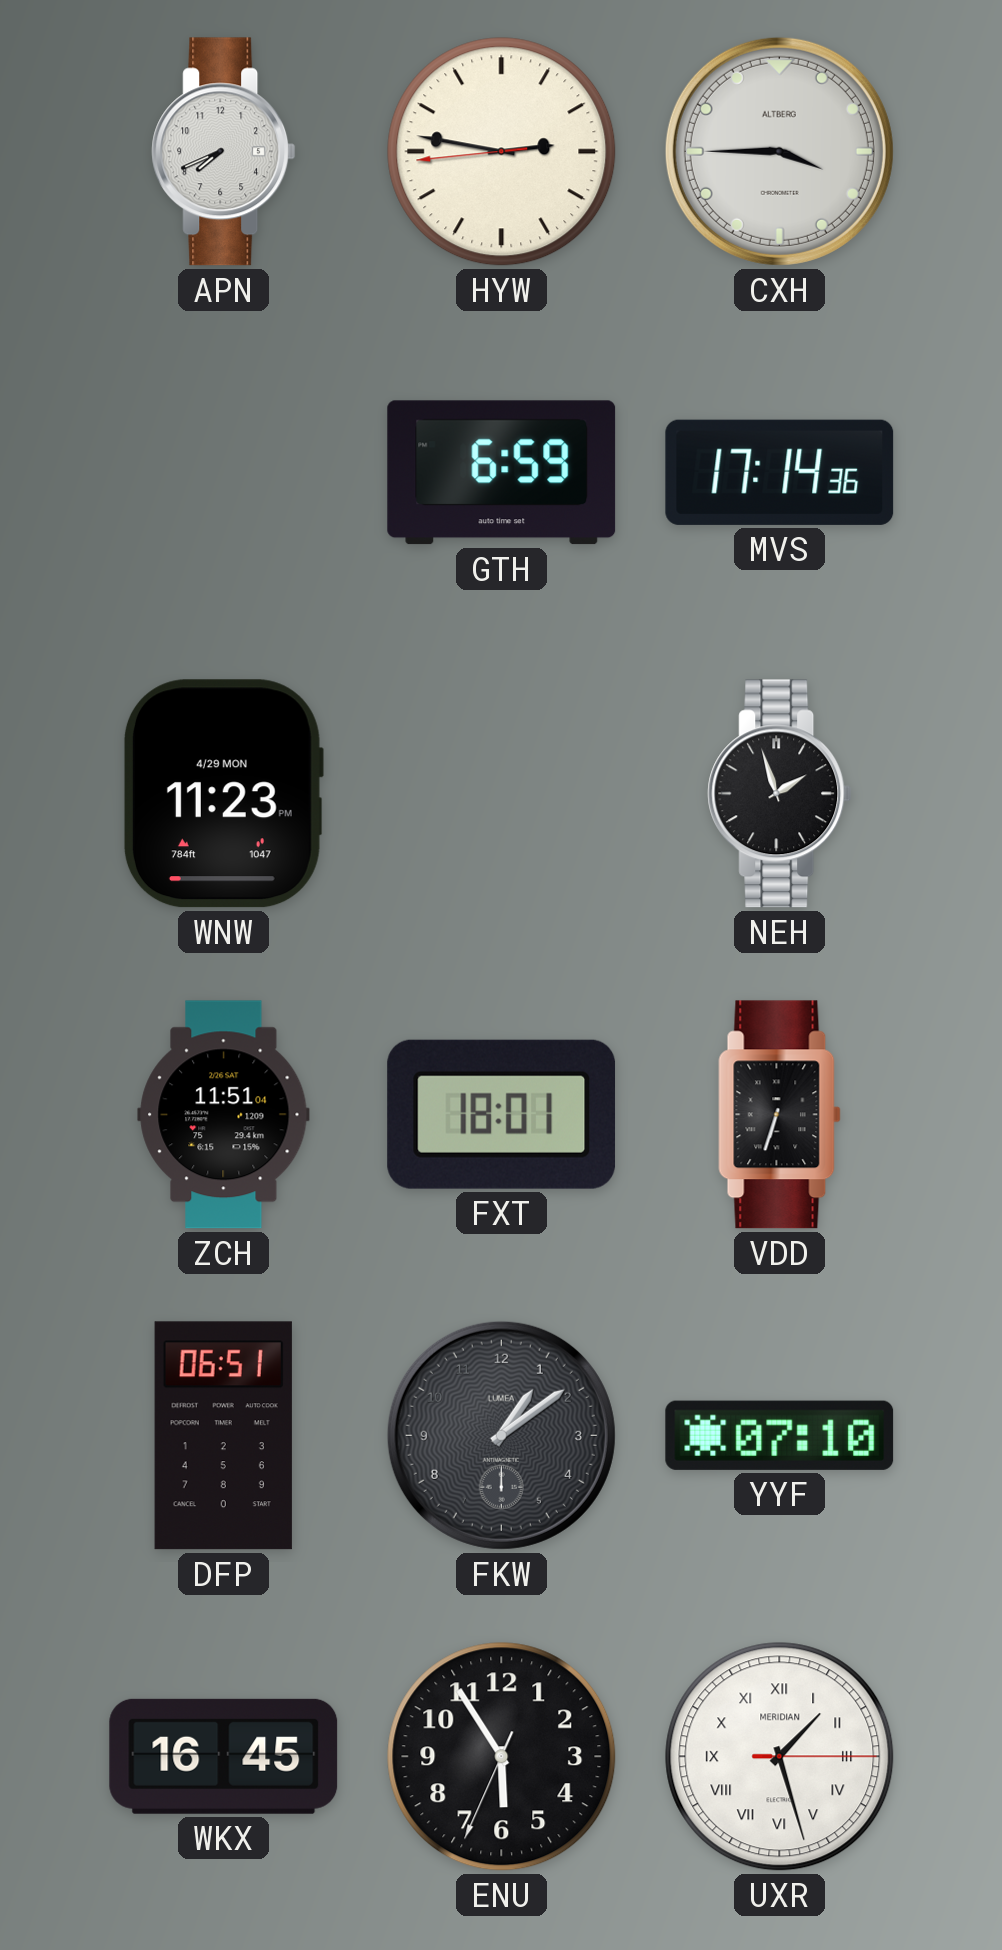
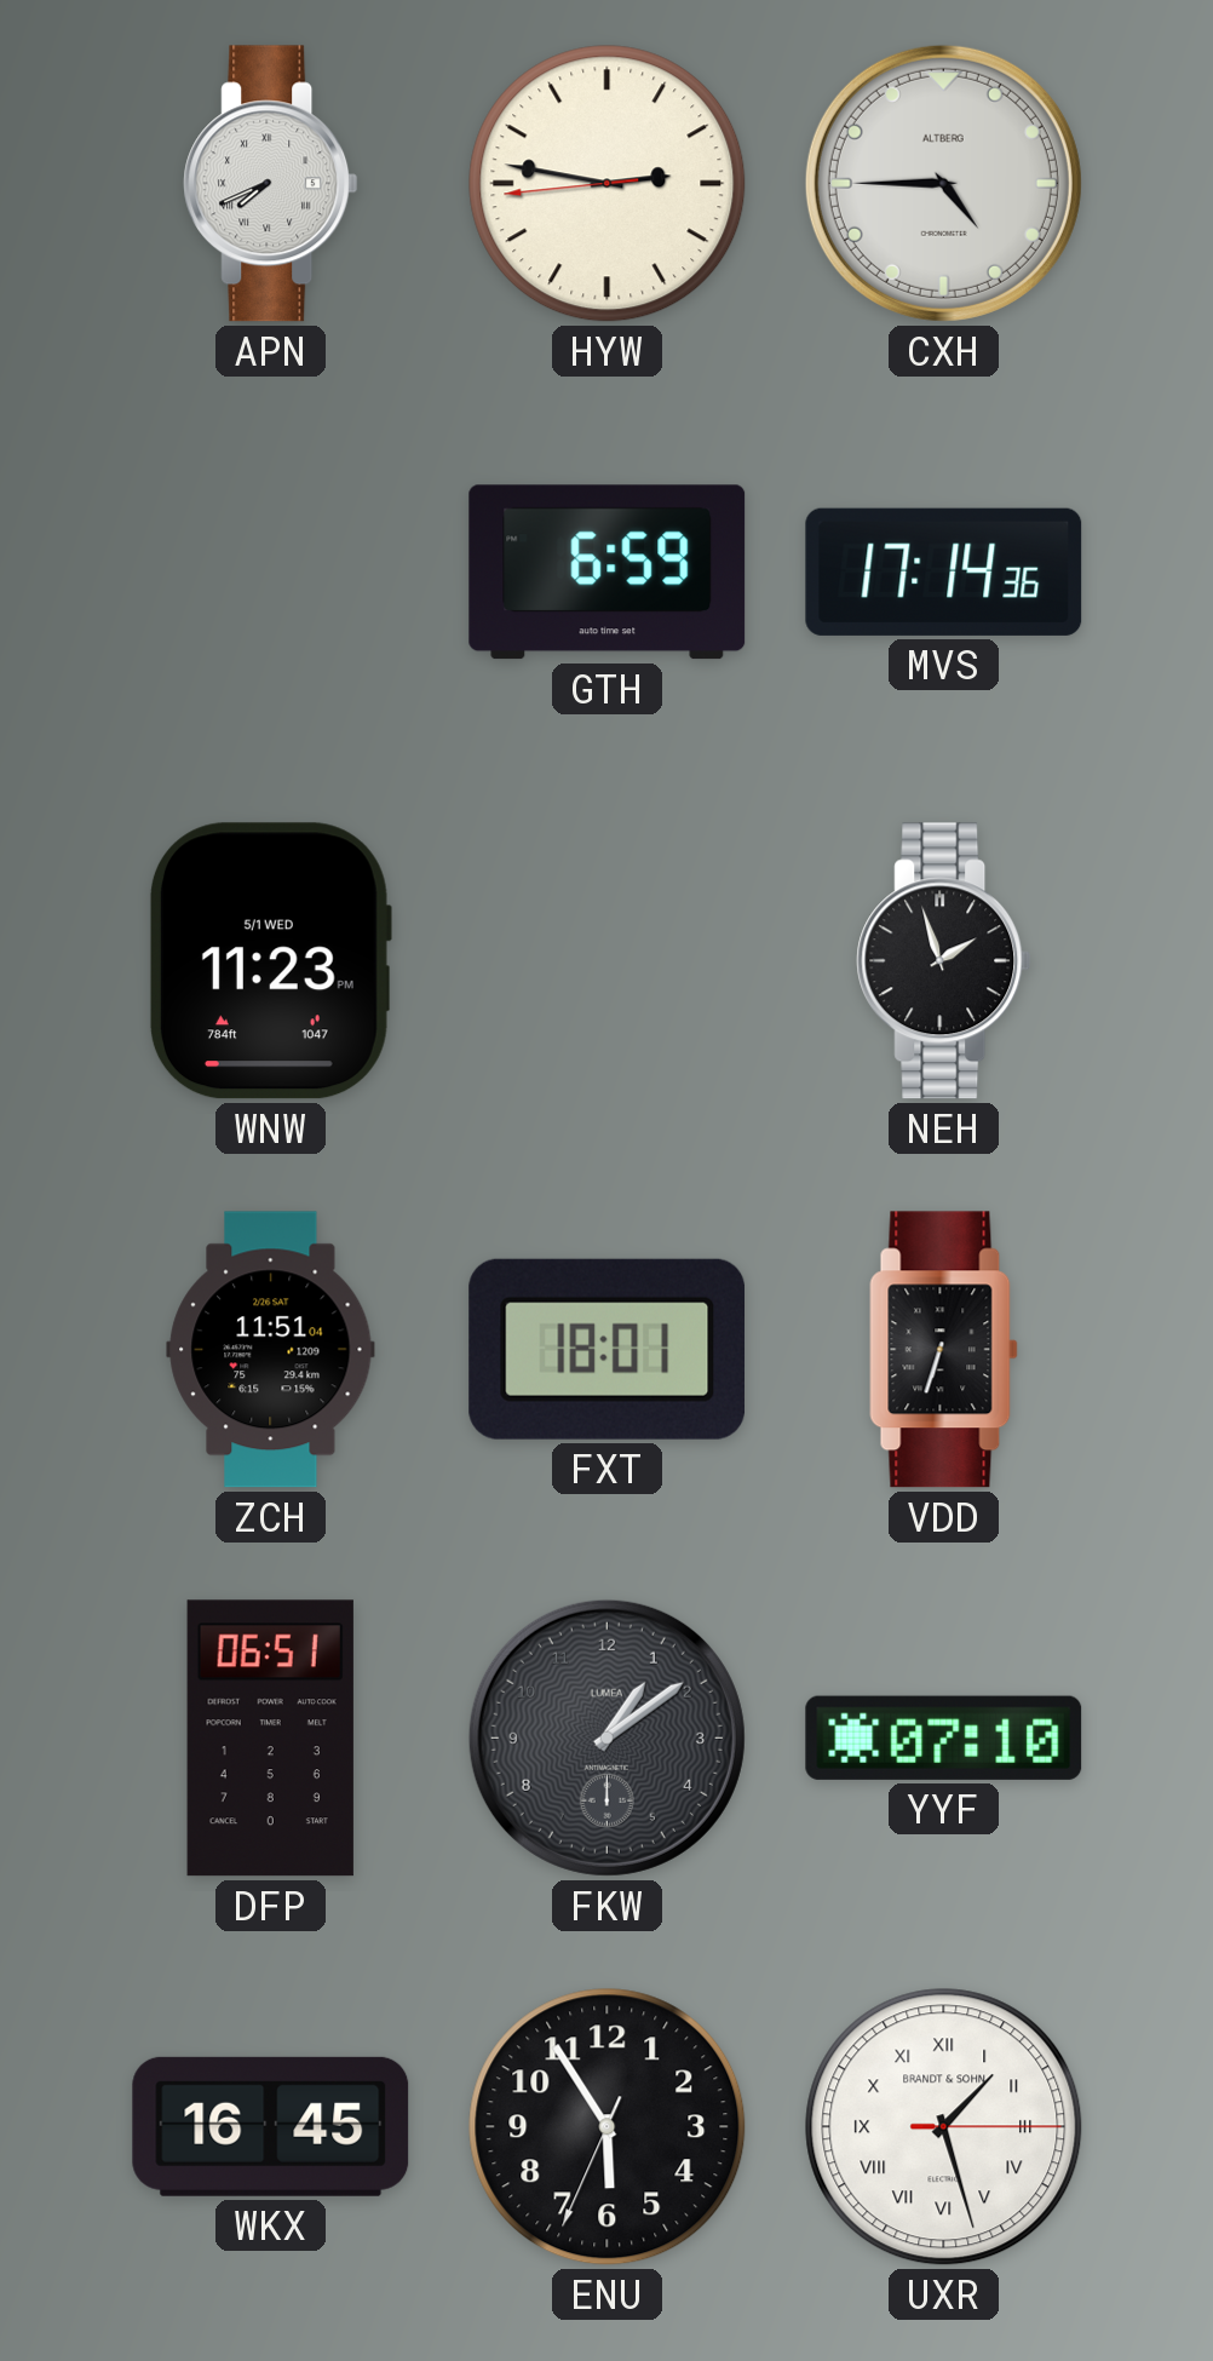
APN numerals: Arabic -> Roman (271, 184)
CXH: 3:45 -> 4:45 (943, 183)
WNW date: 4/29 MON -> 5/1 WED (270, 961)
UXR brand: MERIDIAN -> BRANDT & SOHN (944, 2127)
